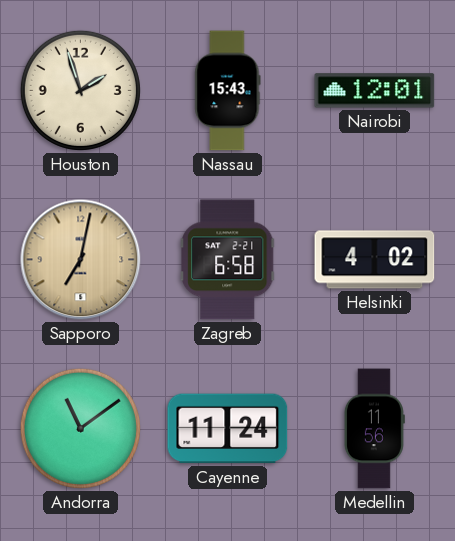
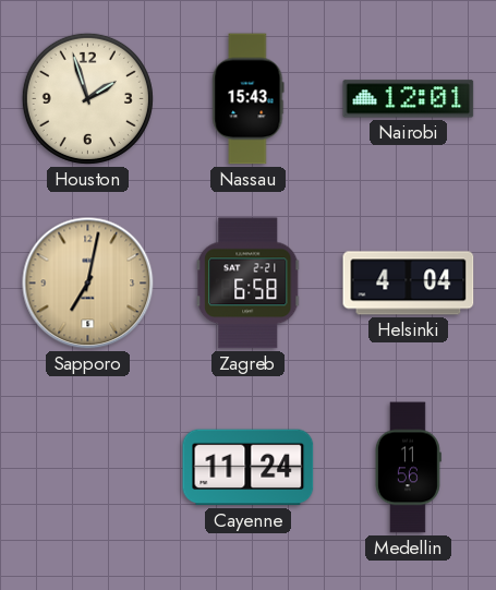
Helsinki: 4:02 -> 4:04 (409, 284)
Andorra: 11:09 -> none (80, 428)
